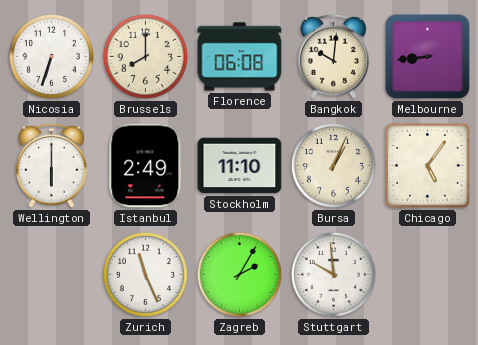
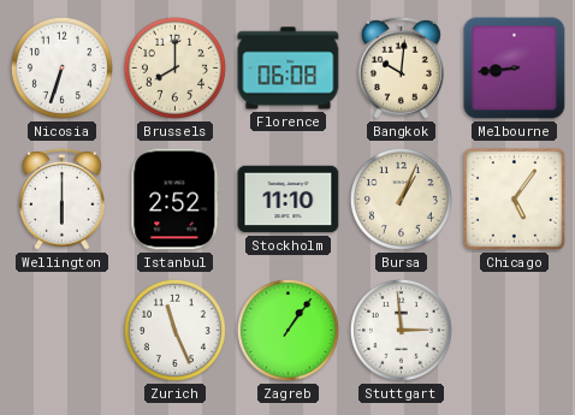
Istanbul: 2:49 -> 2:52 (176, 200)
Zagreb: 2:05 -> 1:06 (287, 330)
Stuttgart: 9:59 -> 2:59 (401, 330)
